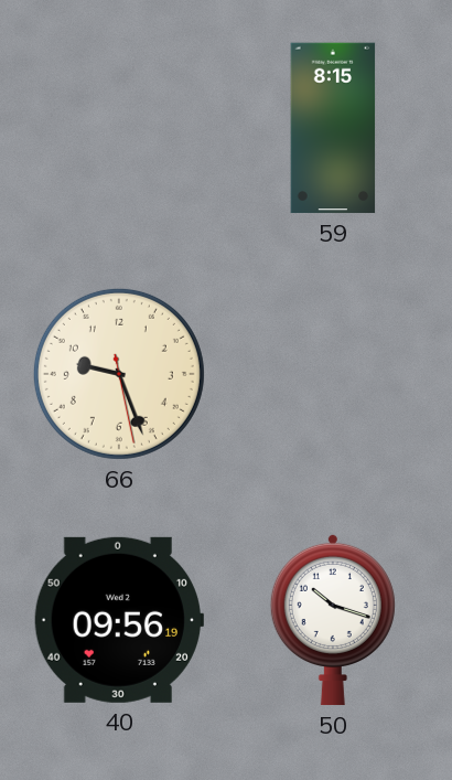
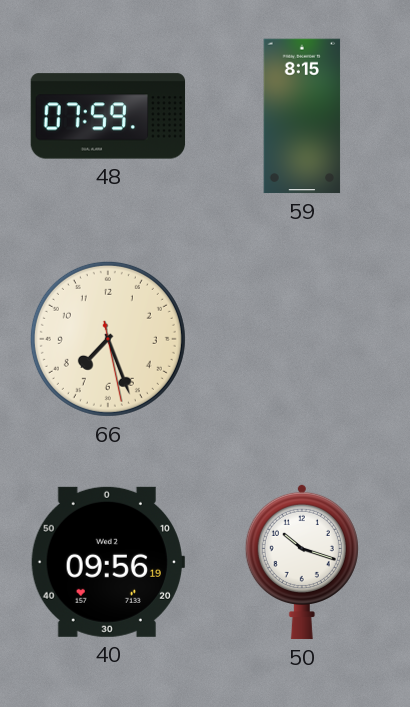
48: none -> 07:59 (108, 116)
66: 9:26 -> 7:26 (108, 339)
